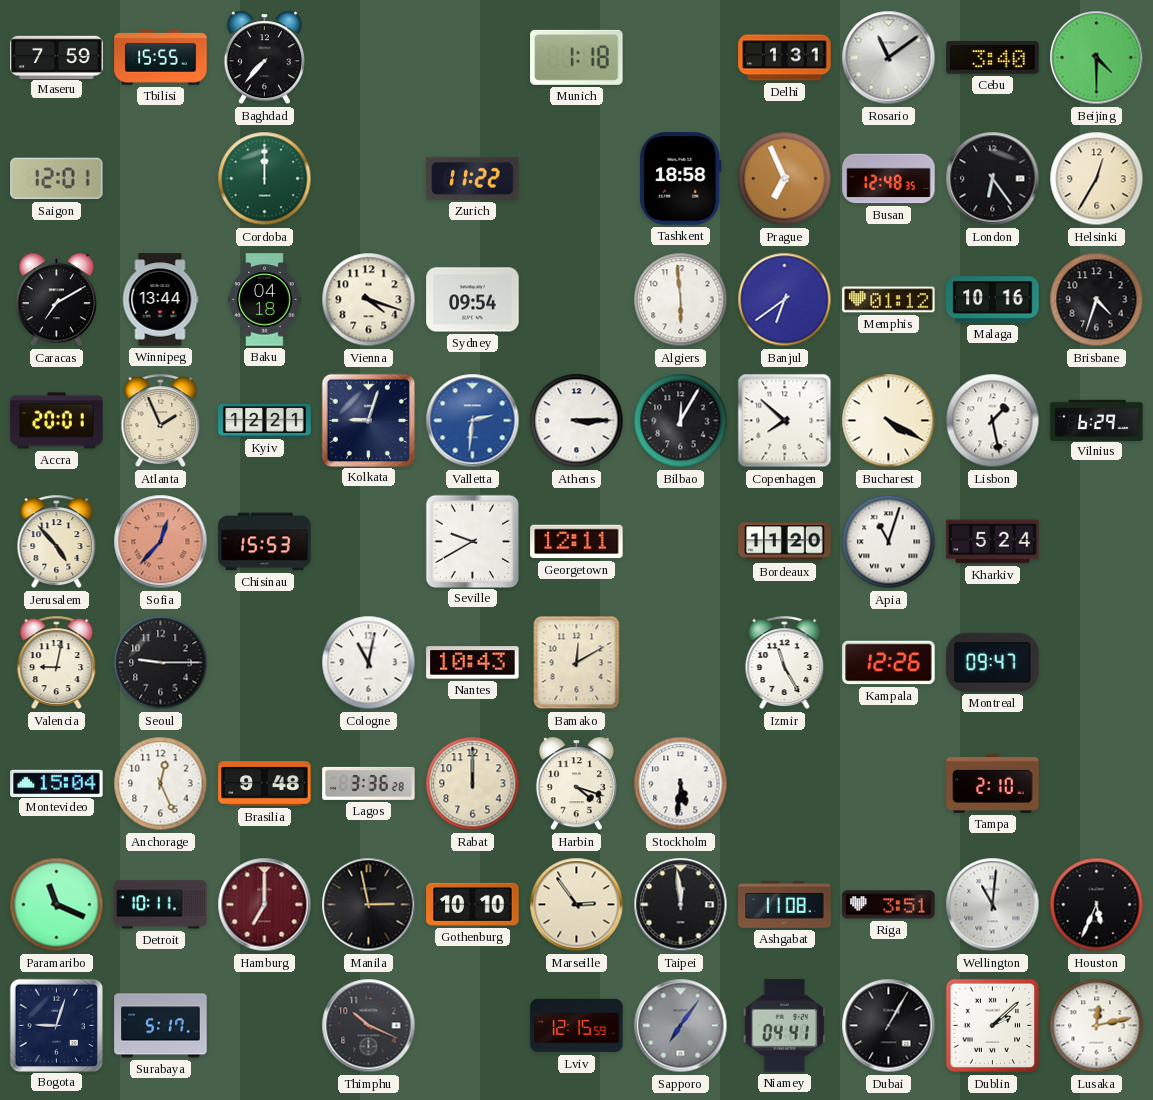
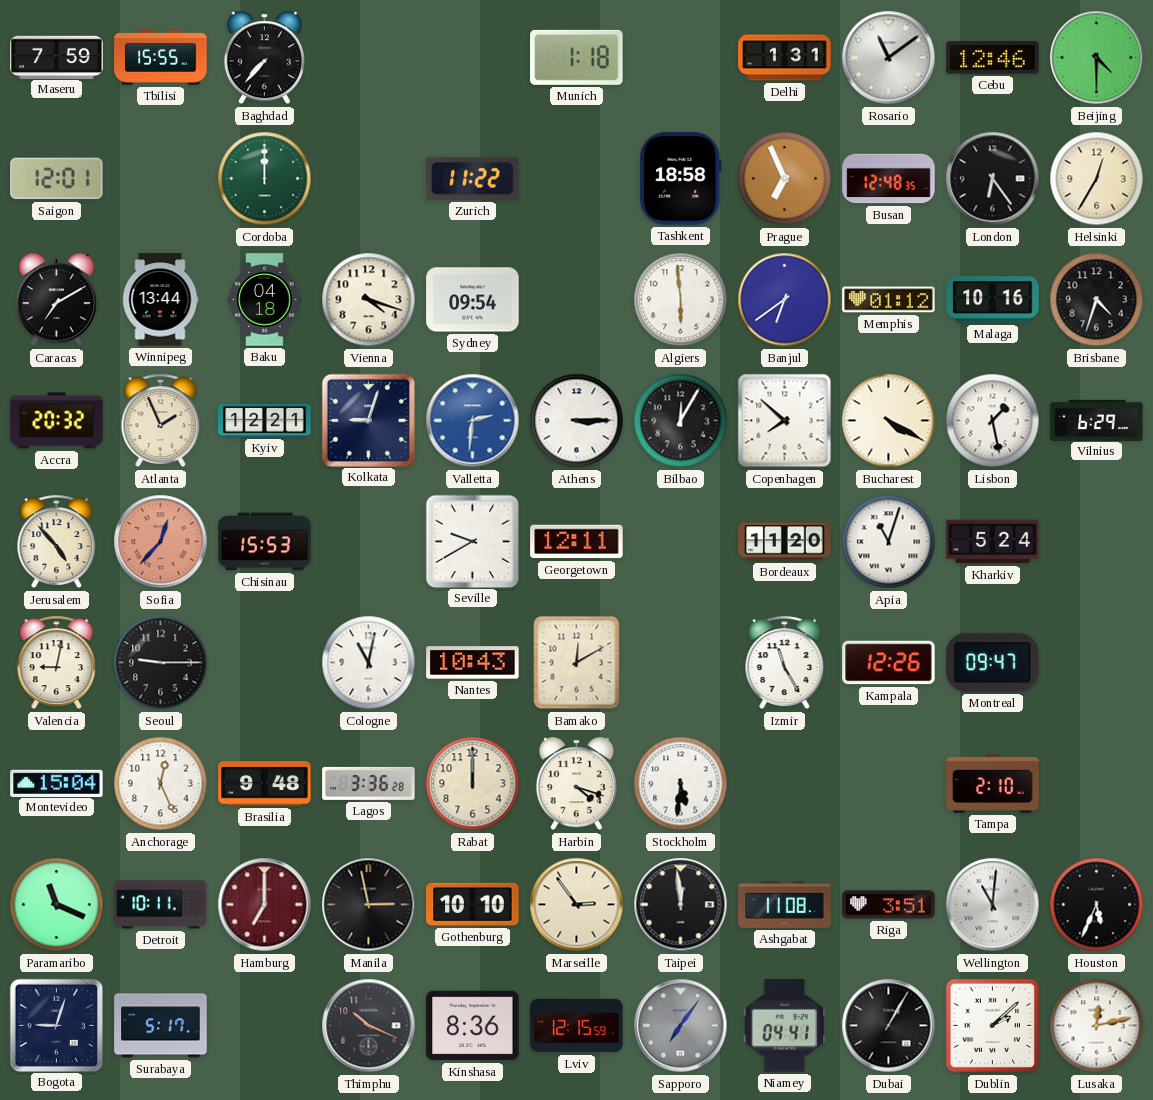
Cebu: 3:40 -> 12:46 (993, 58)
Accra: 20:01 -> 20:32 (57, 421)
Kinshasa: none -> 8:36 (473, 1026)
